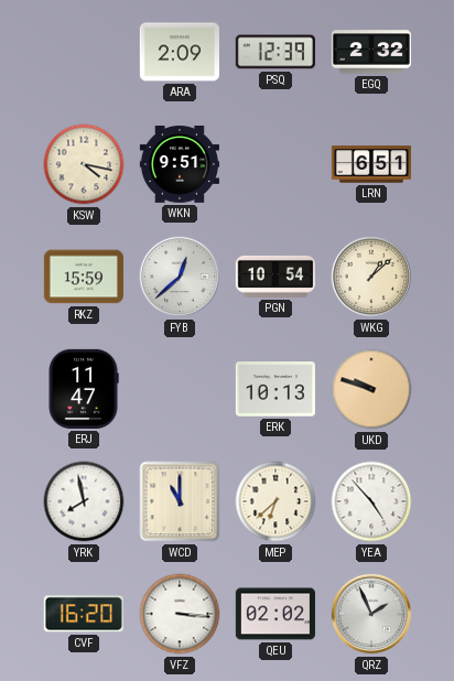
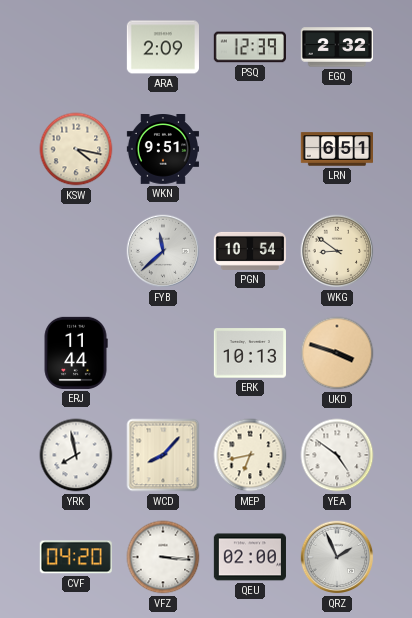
RKZ: 15:59 -> none (84, 277)
FYB: 12:38 -> 11:38 (163, 251)
WKG: 1:08 -> 8:51 (337, 251)
ERJ: 11:47 -> 11:44 (76, 353)
UKD: 9:48 -> 3:48 (337, 353)
WCD: 11:00 -> 8:07 (163, 455)
MEP: 6:38 -> 6:43 (250, 455)
YEA: 4:53 -> 4:51 (337, 455)
CVF: 16:20 -> 04:20 (76, 557)
QEU: 02:02 -> 02:00 (250, 557)
